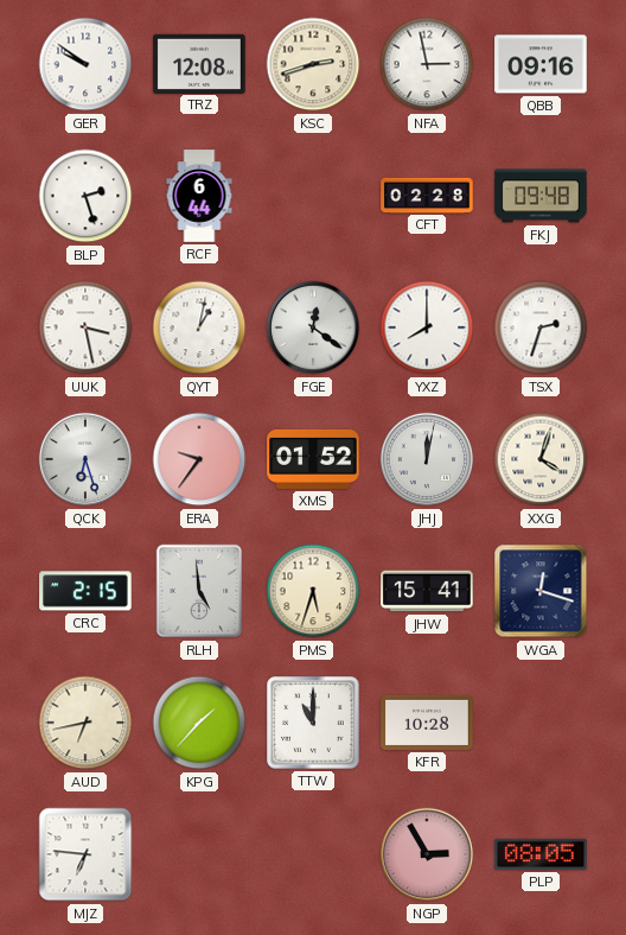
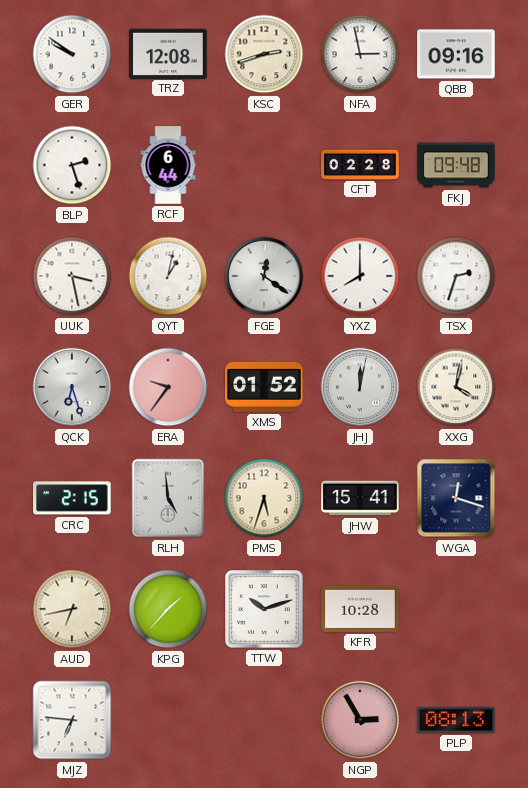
XXG: 4:03 -> 4:02 (456, 387)
TTW: 11:00 -> 10:12 (264, 609)
PLP: 08:05 -> 08:13 (456, 720)
